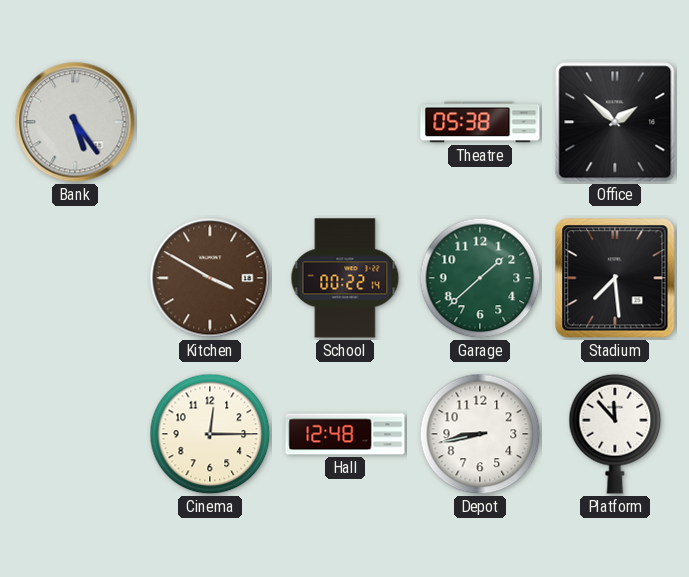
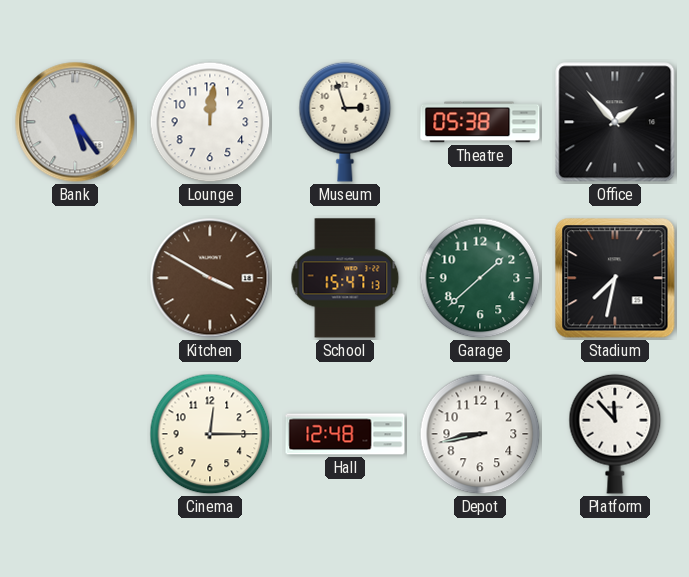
Lounge: none -> 12:01 (210, 122)
Museum: none -> 2:57 (345, 122)
Office: 1:52 -> 1:53 (615, 122)
School: 00:22 -> 15:47 (345, 278)
Stadium: 7:29 -> 7:32 (615, 278)
